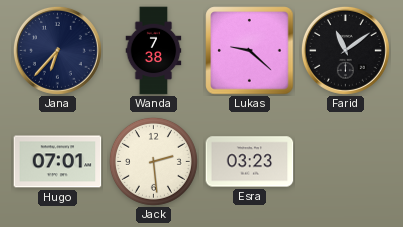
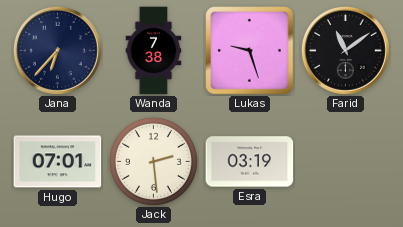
Lukas: 9:22 -> 9:27 (250, 51)
Esra: 03:23 -> 03:19 (250, 162)
